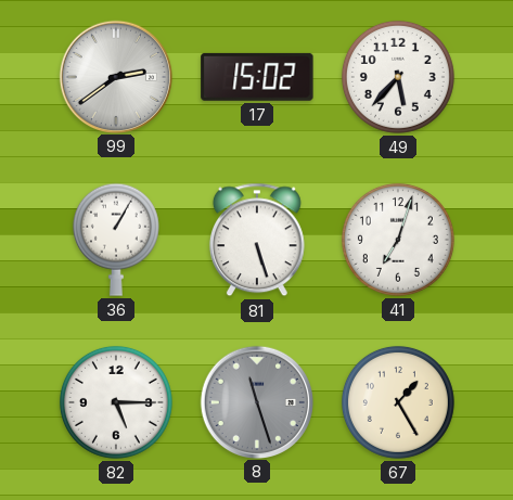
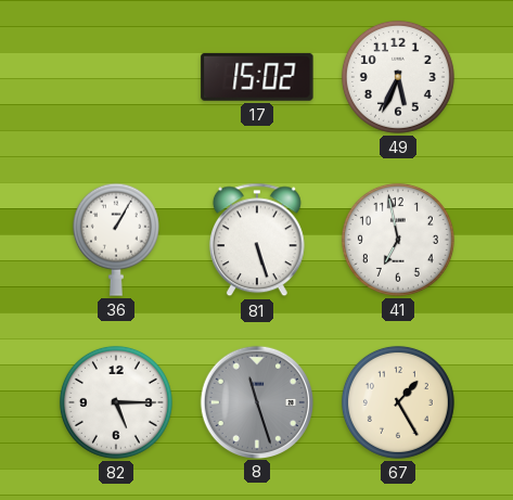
99: 2:39 -> none (115, 76)
49: 5:37 -> 5:34 (398, 77)
41: 7:03 -> 6:58 (398, 240)
